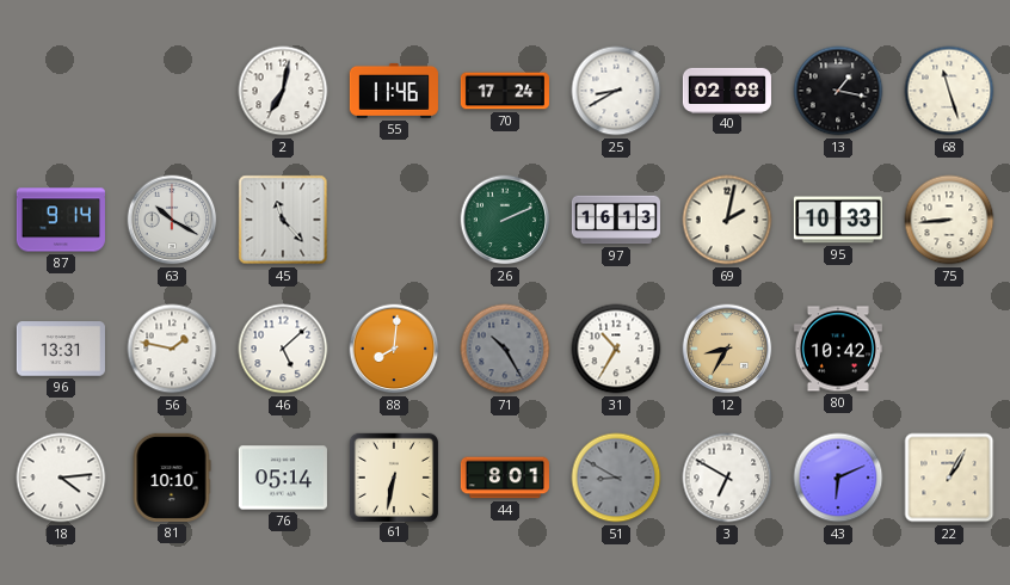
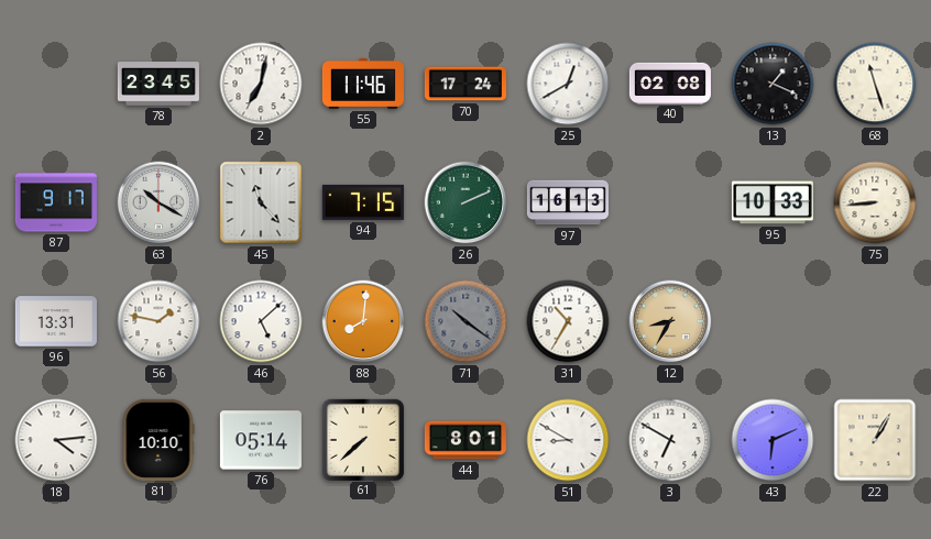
78: none -> 23:45 (158, 85)
25: 8:40 -> 12:40 (568, 84)
13: 1:17 -> 1:19 (773, 84)
87: 9:14 -> 9:17 (56, 202)
94: none -> 7:15 (363, 202)
69: 2:02 -> none (727, 220)
71: 10:25 -> 10:21 (465, 321)
80: 10:42 -> none (838, 349)
61: 6:32 -> 7:38 (362, 439)
51 dial: grey -> white (568, 440)
